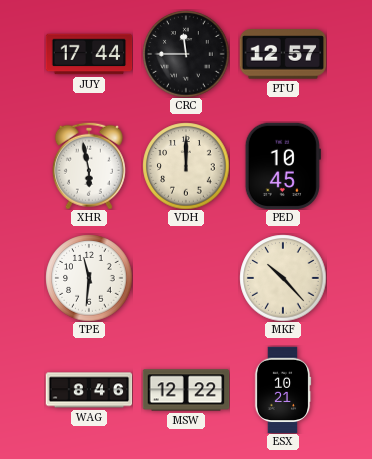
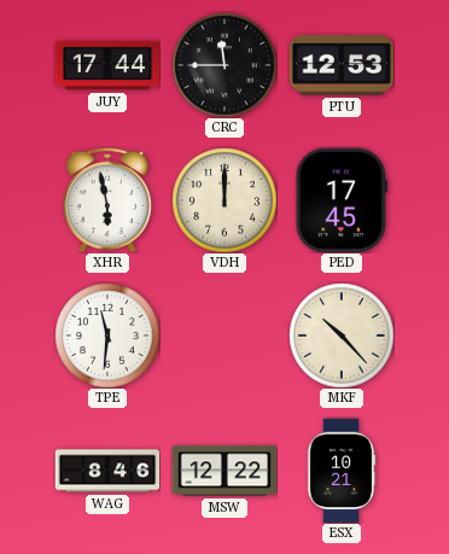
PTU: 12:57 -> 12:53 (342, 65)
PED: 10:45 -> 17:45 (342, 200)
